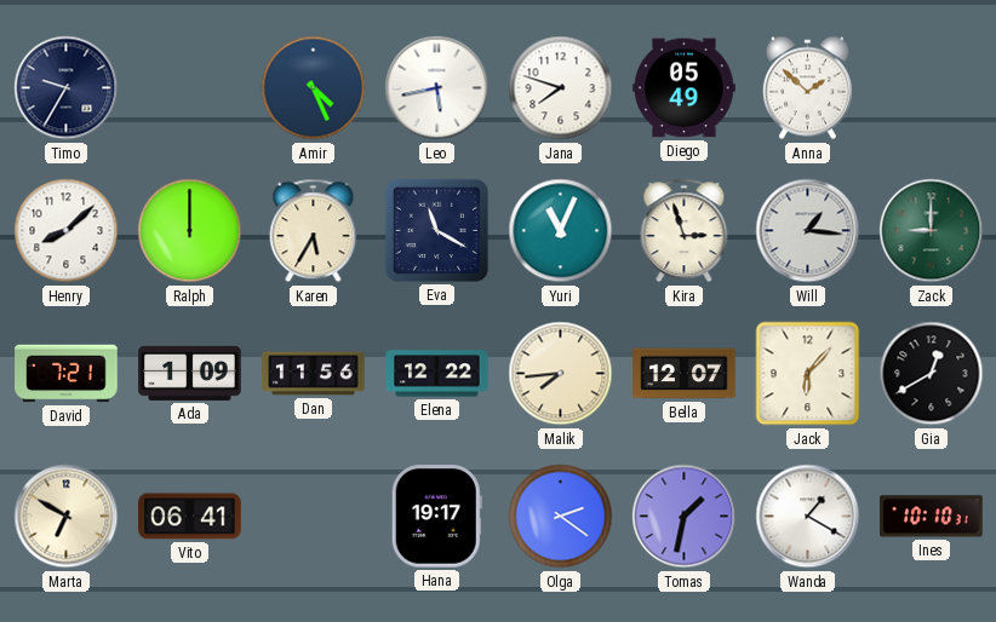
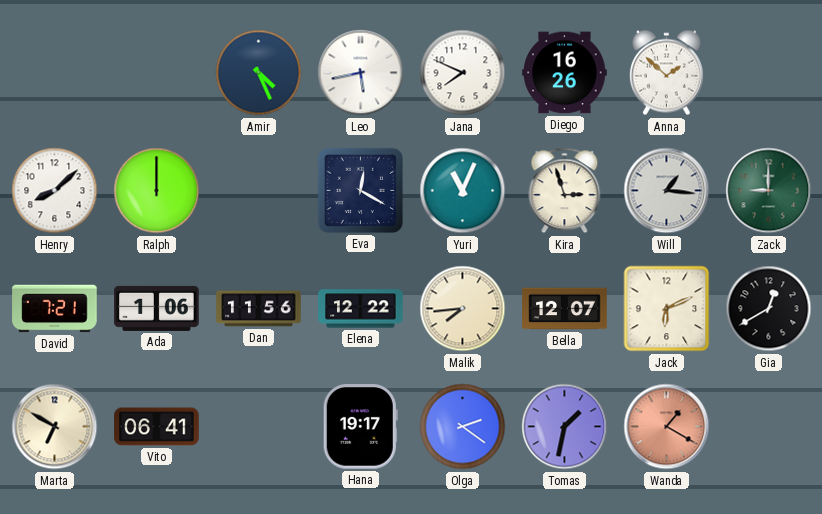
Timo: 9:35 -> none (67, 88)
Jana: 7:48 -> 7:49 (463, 73)
Diego: 05:49 -> 16:26 (565, 73)
Karen: 5:35 -> none (314, 231)
Eva: 11:20 -> 12:20 (360, 190)
Ada: 1:09 -> 1:06 (157, 308)
Jack: 6:07 -> 6:11 (667, 309)
Wanda dial: white -> salmon (667, 427)
Ines: 10:10 -> none (932, 517)
